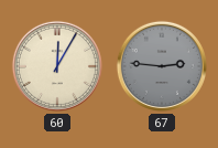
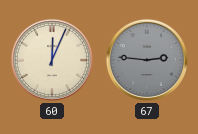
60: 12:05 -> 12:04 (52, 60)
